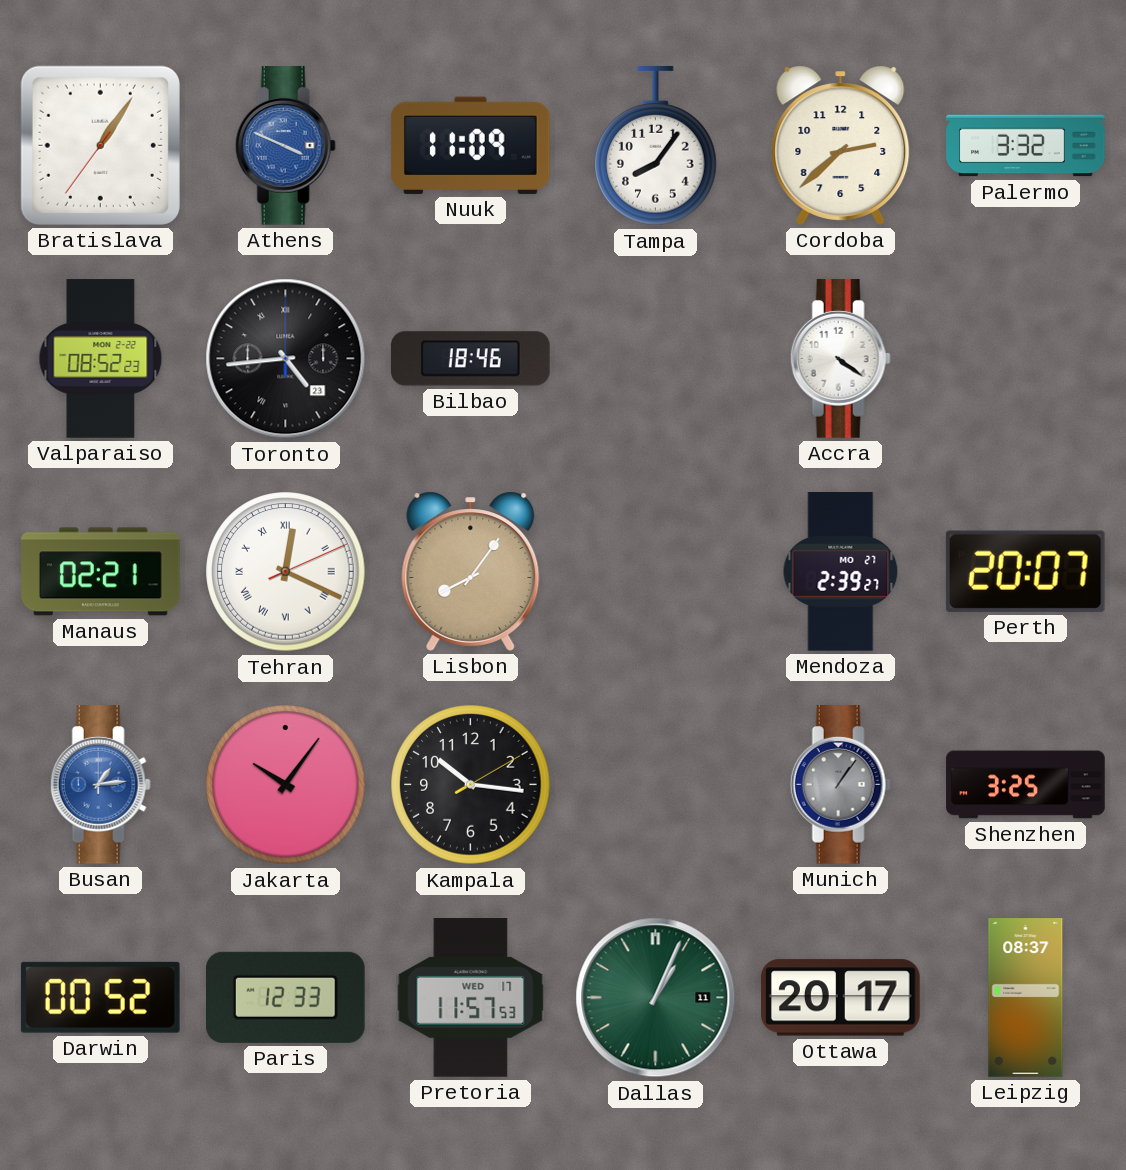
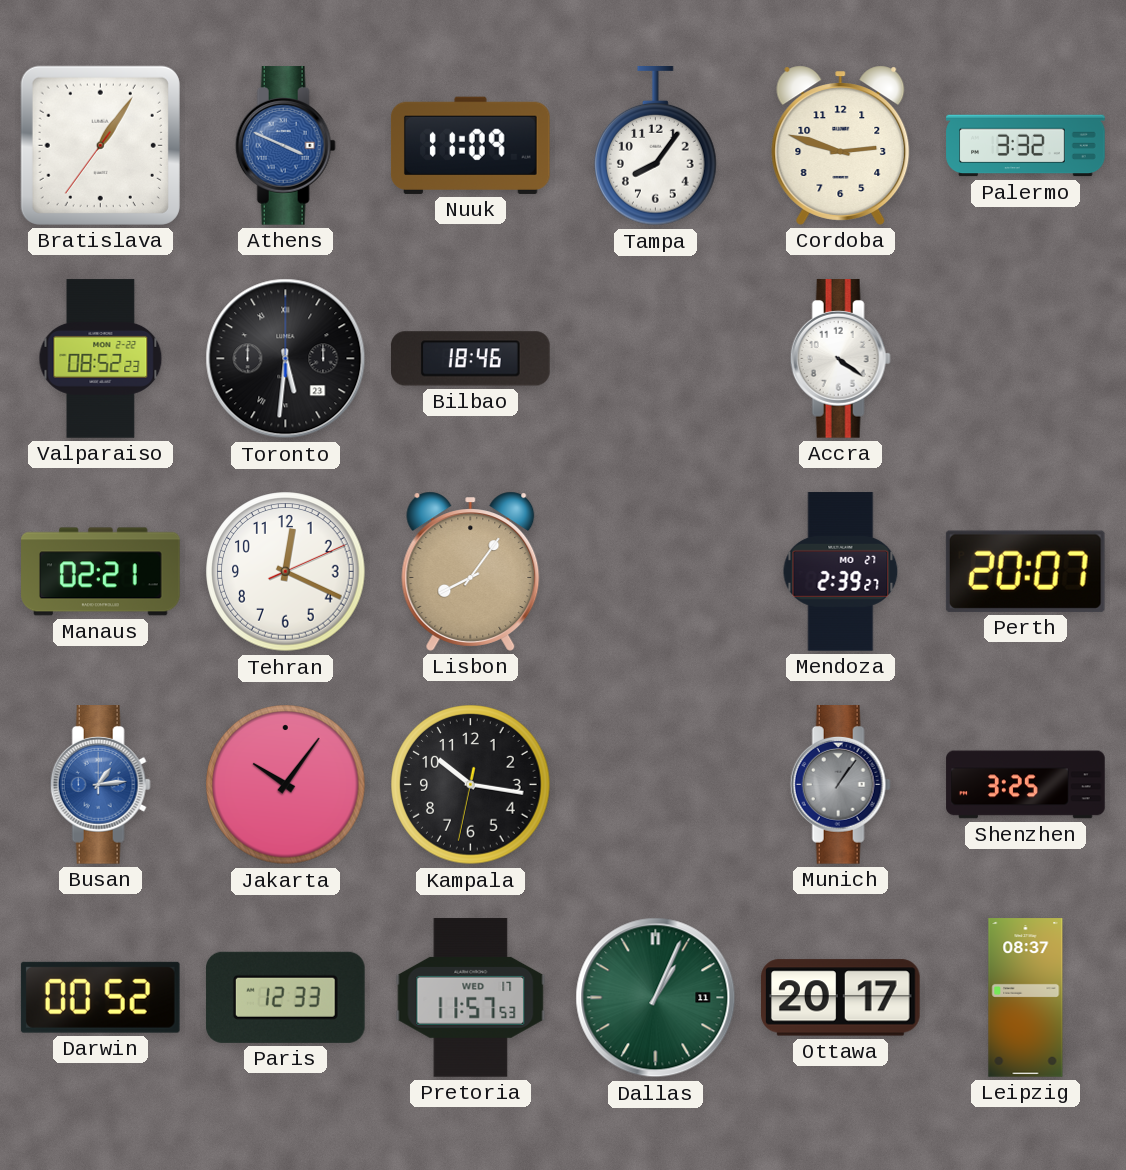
Cordoba: 2:38 -> 2:48 (841, 145)
Toronto: 4:44 -> 5:31 (286, 359)
Tehran numerals: Roman -> Arabic (286, 572)
Kampala: 10:16:10 -> 10:16:32 (471, 785)
